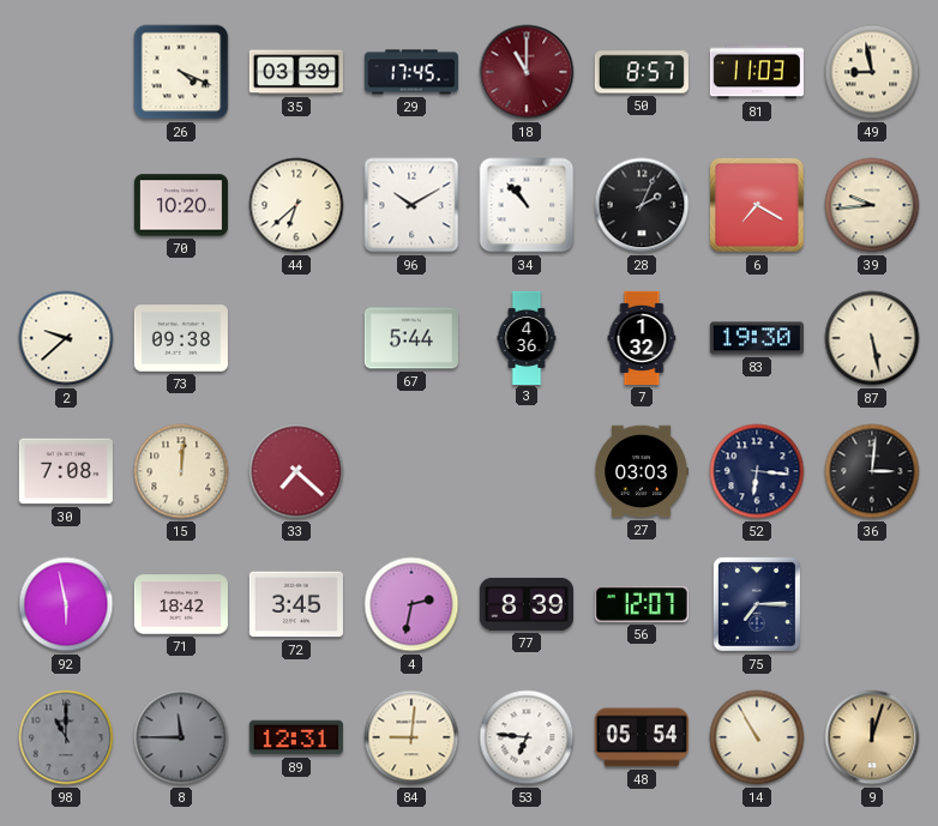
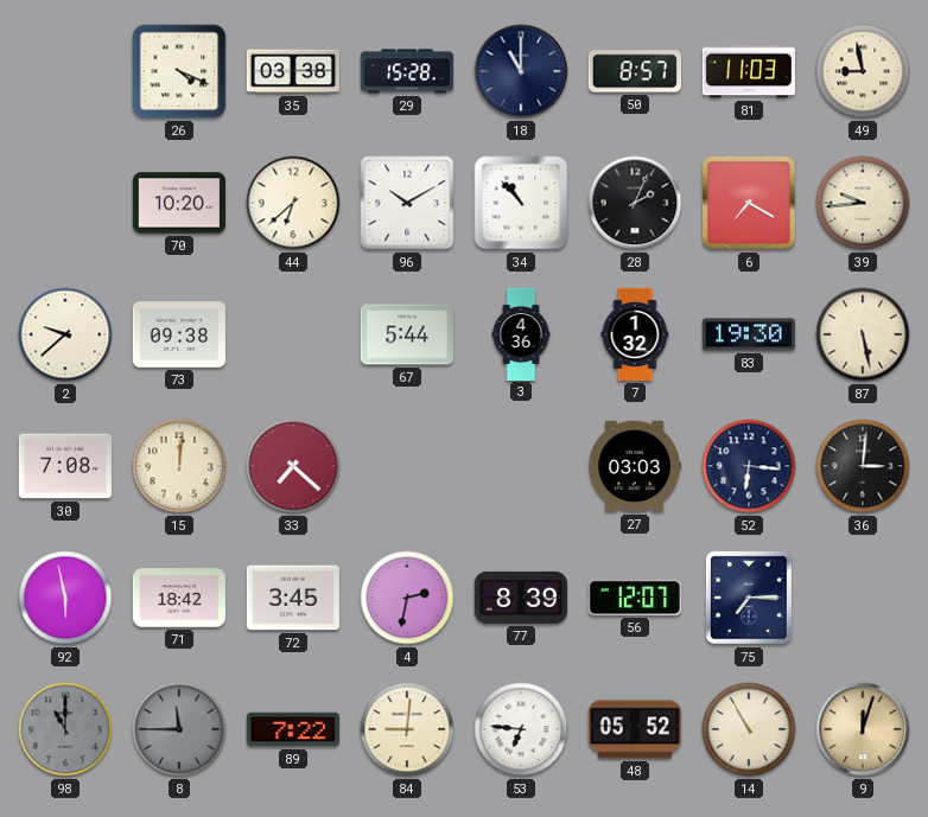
35: 03:39 -> 03:38 (293, 71)
29: 17:45 -> 15:28 (407, 71)
18 dial: burgundy -> navy (521, 71)
89: 12:31 -> 7:22 (293, 729)
48: 05:54 -> 05:52 (635, 729)
